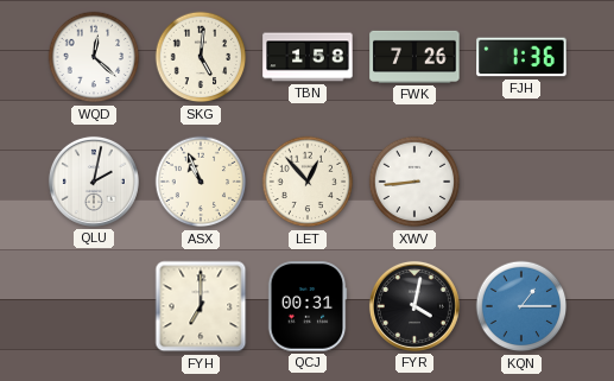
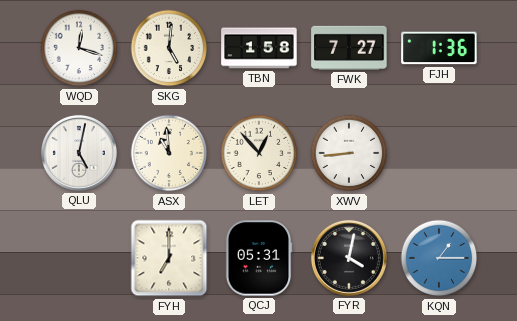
WQD: 12:22 -> 12:18 (79, 48)
FWK: 7:26 -> 7:27 (349, 48)
QLU: 2:02 -> 5:02 (79, 153)
ASX: 10:56 -> 10:59 (169, 153)
QCJ: 00:31 -> 05:31 (259, 258)
